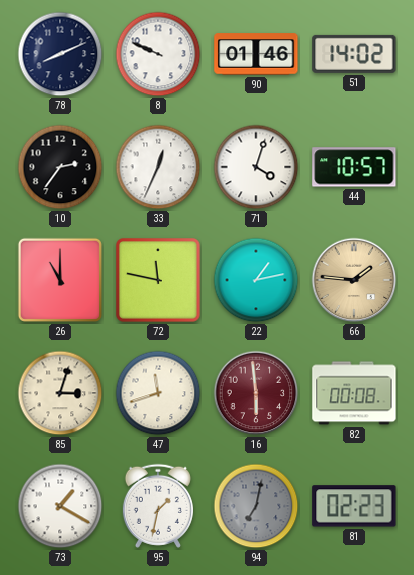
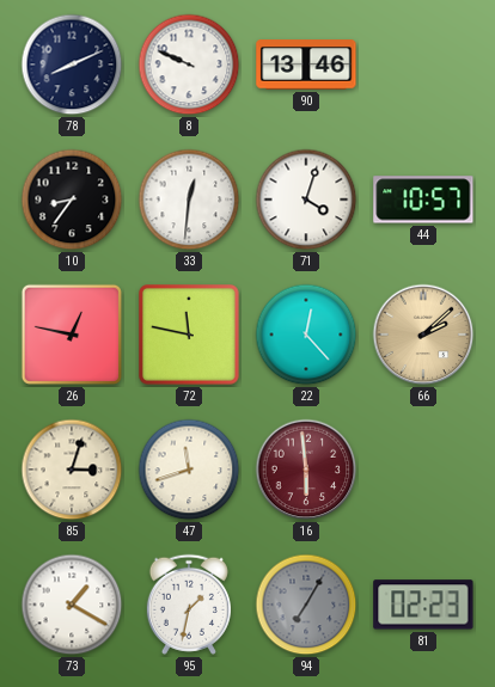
90: 01:46 -> 13:46 (306, 65)
51: 14:02 -> none (354, 54)
10: 2:36 -> 8:36 (72, 200)
33: 12:34 -> 12:31 (189, 200)
26: 11:00 -> 12:47 (72, 335)
22: 1:13 -> 12:23 (306, 335)
66: 1:46 -> 2:08 (423, 335)
82: 00:08 -> none (354, 393)
94: 7:02 -> 7:05 (306, 605)
